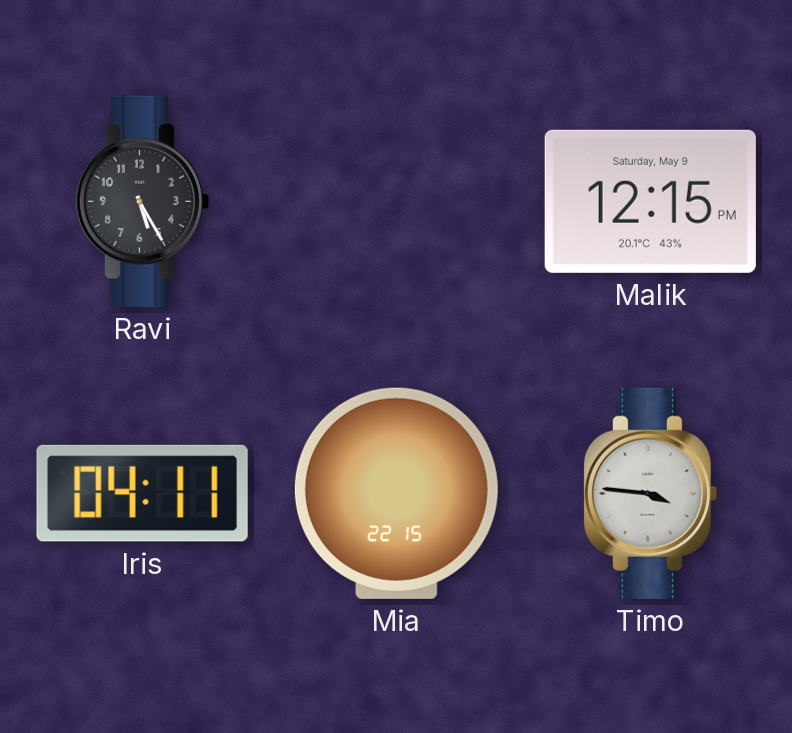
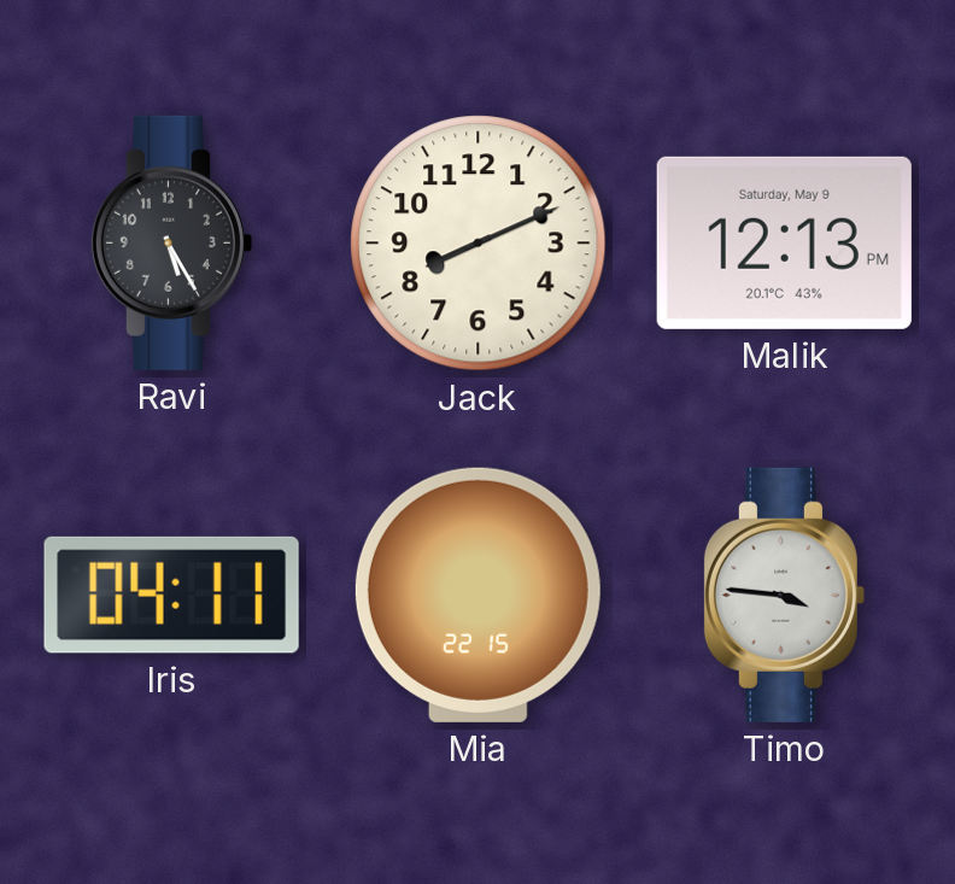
Jack: none -> 8:11 (479, 244)
Malik: 12:15 -> 12:13 (784, 242)
